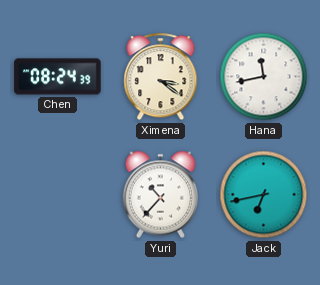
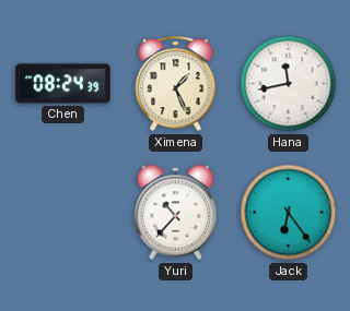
Ximena: 3:21 -> 1:26 (176, 84)
Jack: 6:43 -> 6:24 (289, 213)
